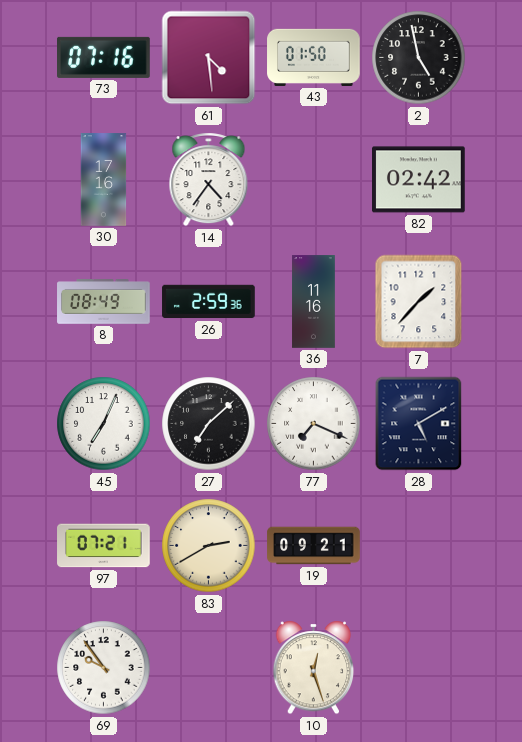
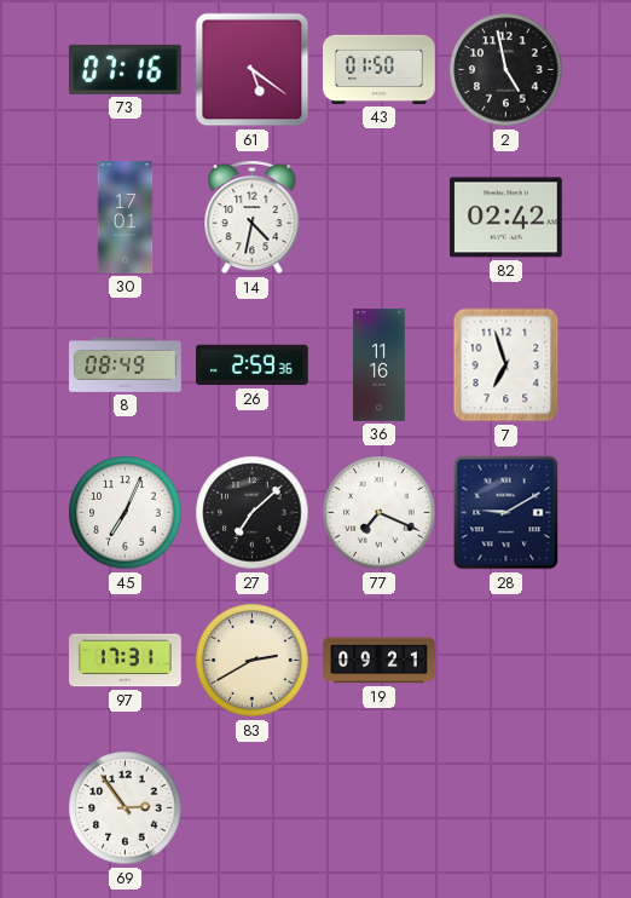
61: 4:29 -> 5:21 (253, 70)
30: 17:16 -> 17:01 (126, 218)
14: 4:36 -> 4:32 (253, 218)
7: 1:37 -> 6:57 (506, 365)
28: 5:10 -> 9:10 (506, 513)
97: 07:21 -> 17:31 (126, 661)
69: 9:54 -> 2:54 (126, 808)
10: 12:27 -> none (314, 668)
